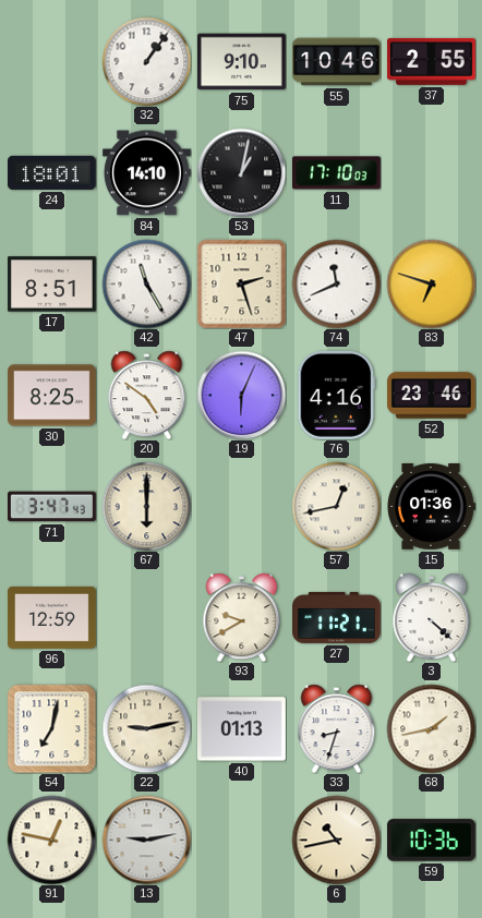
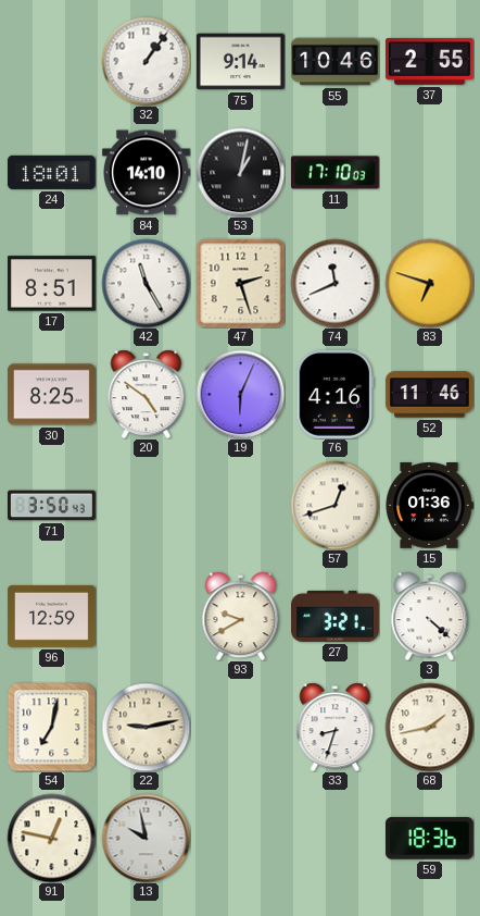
75: 9:10 -> 9:14 (240, 62)
52: 23:46 -> 11:46 (429, 395)
71: 3:47 -> 3:50 (52, 506)
67: 6:00 -> none (146, 506)
57: 12:43 -> 12:42 (334, 505)
27: 11:21 -> 3:21 (336, 616)
40: 01:13 -> none (241, 729)
13: 9:13 -> 9:58 (146, 838)
6: 10:43 -> none (336, 840)
59: 10:36 -> 18:36 (429, 839)
